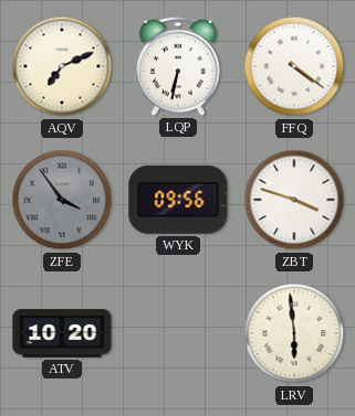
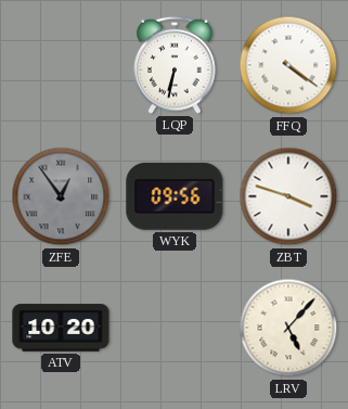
AQV: 7:11 -> none (62, 66)
ZFE: 3:54 -> 12:54 (61, 196)
LRV: 5:59 -> 5:07 (288, 328)
